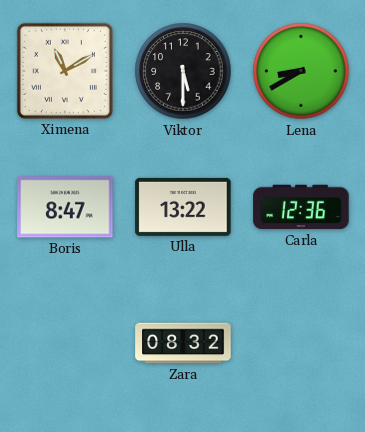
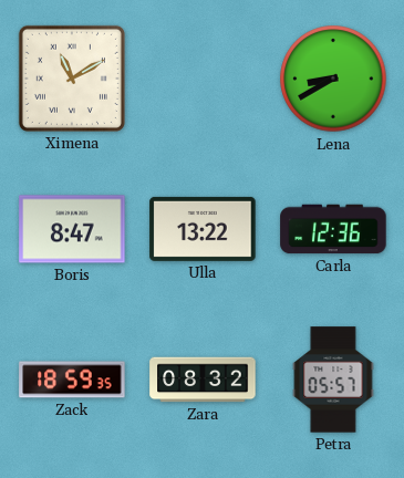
Viktor: 5:30 -> none (183, 71)
Zack: none -> 18:59 (72, 380)
Petra: none -> 05:57 (333, 380)
